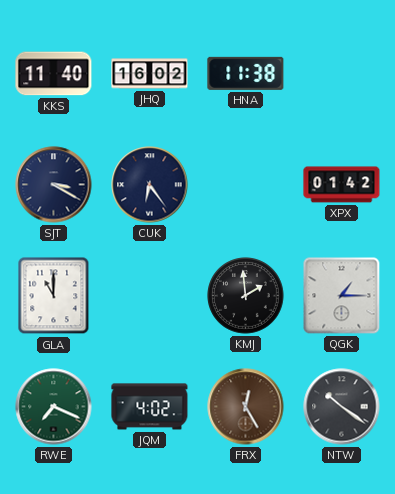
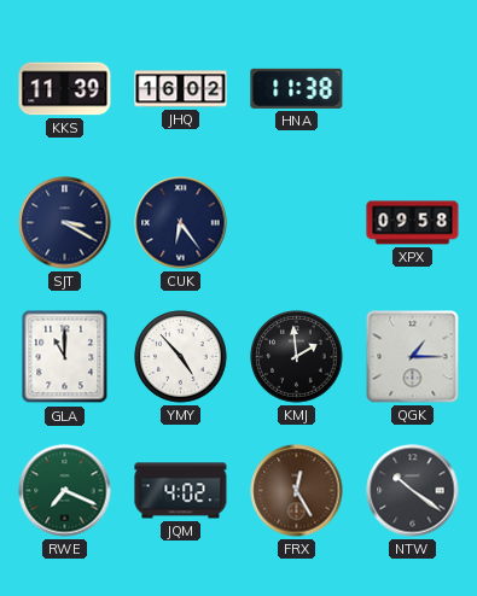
KKS: 11:40 -> 11:39 (65, 89)
XPX: 01:42 -> 09:58 (413, 223)
YMY: none -> 4:53 (181, 357)
